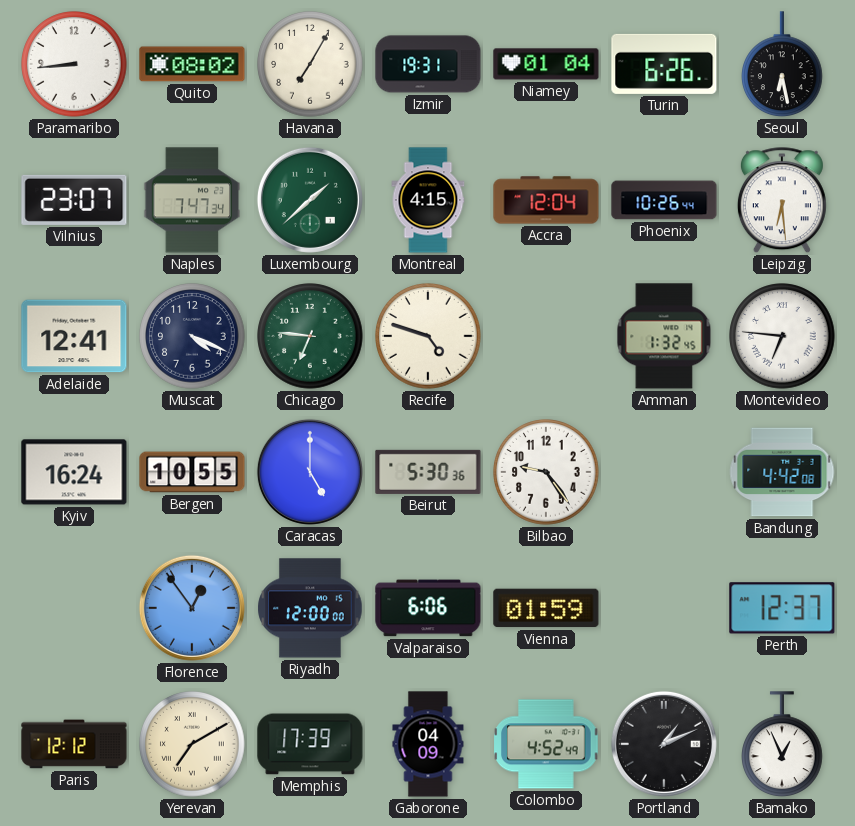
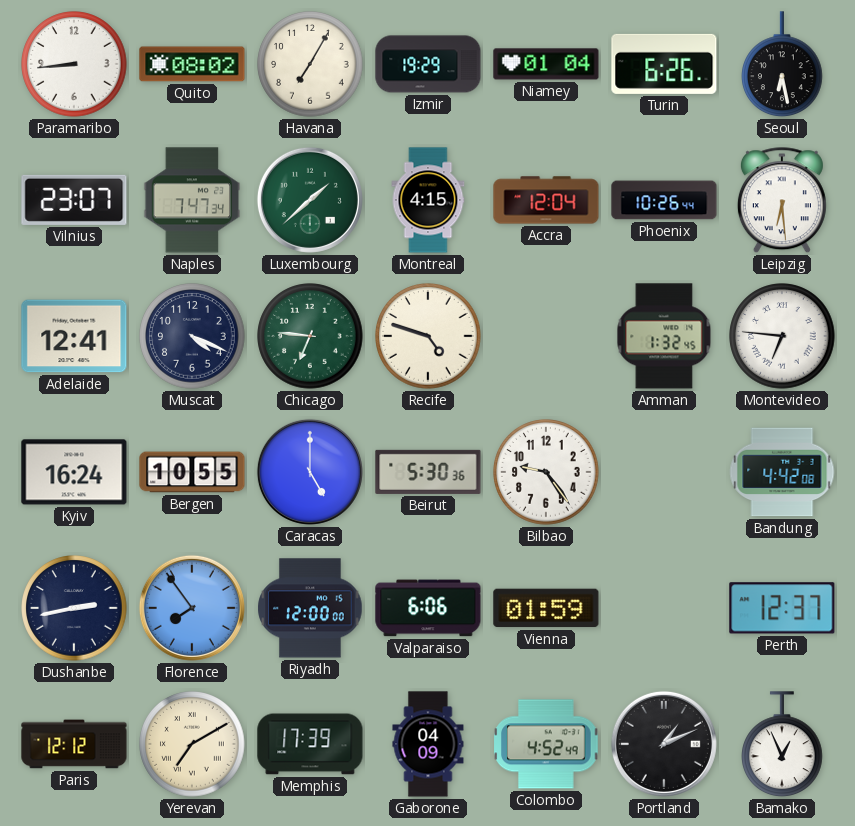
Izmir: 19:31 -> 19:29 (428, 64)
Dushanbe: none -> 2:43 (74, 608)
Florence: 12:54 -> 7:54 (192, 608)
